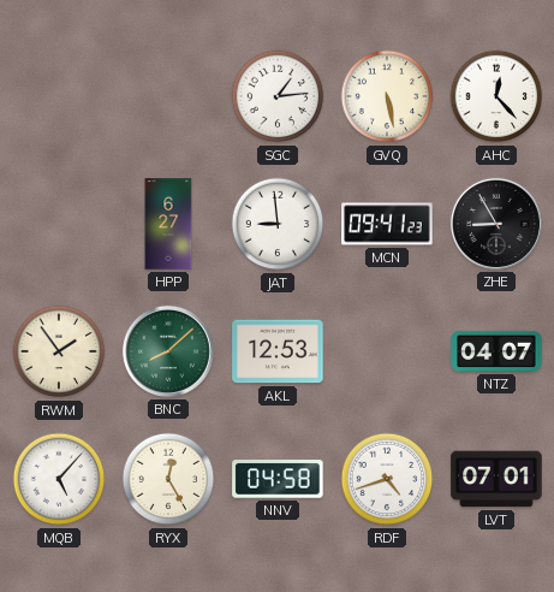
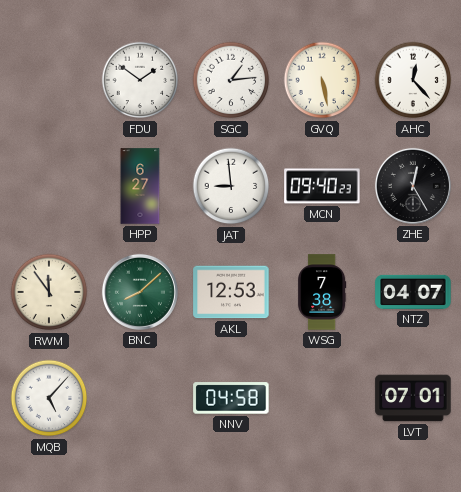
FDU: none -> 1:51 (140, 80)
MCN: 09:41 -> 09:40 (322, 186)
ZHE: 8:55 -> 12:25 (413, 186)
RWM: 1:54 -> 11:54 (49, 292)
WSG: none -> 7:38 (322, 292)
RYX: 12:25 -> none (168, 479)
RDF: 4:42 -> none (387, 479)
